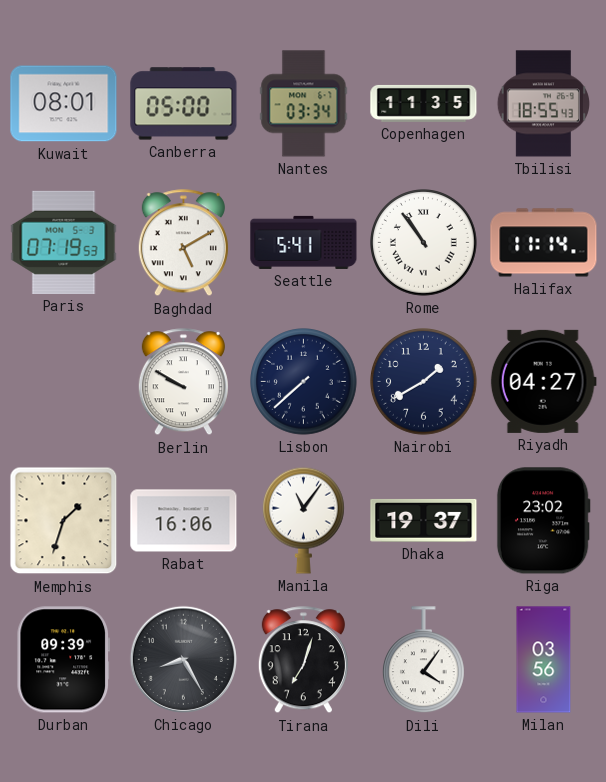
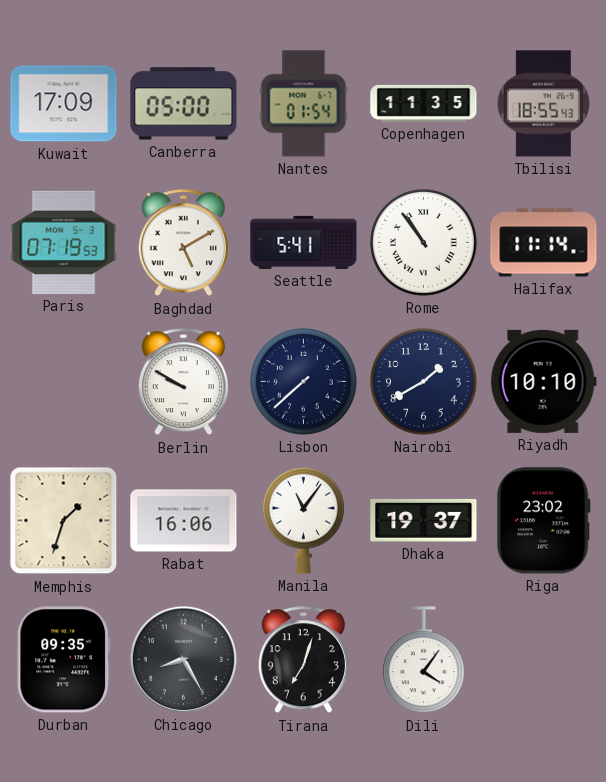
Kuwait: 08:01 -> 17:09 (64, 104)
Nantes: 03:34 -> 01:54 (304, 104)
Riyadh: 04:27 -> 10:10 (543, 381)
Durban: 09:39 -> 09:35 (63, 660)
Milan: 03:56 -> none (544, 660)
